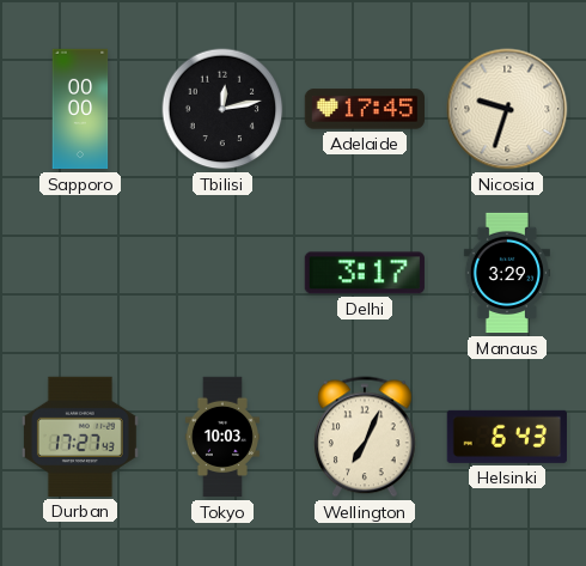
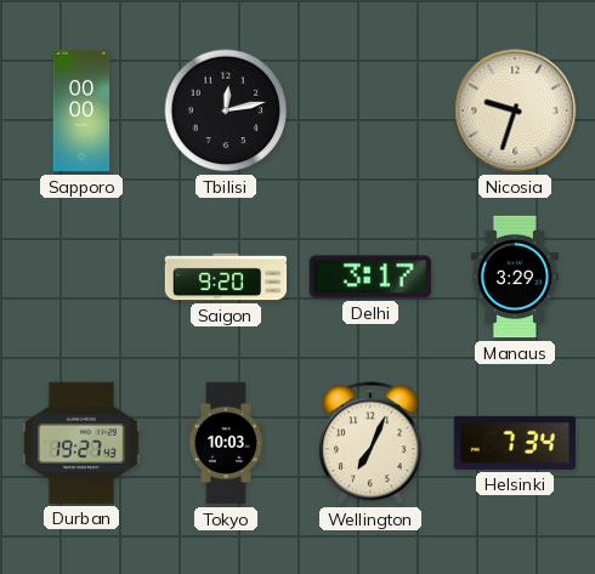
Adelaide: 17:45 -> none (364, 109)
Saigon: none -> 9:20 (226, 277)
Durban: 17:27 -> 19:27 (81, 443)
Helsinki: 6:43 -> 7:34 (515, 443)
